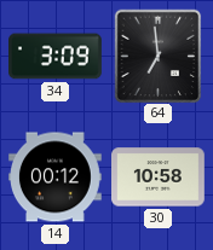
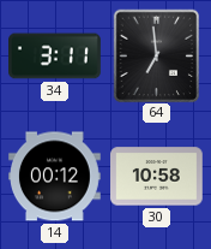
34: 3:09 -> 3:11 (55, 57)
